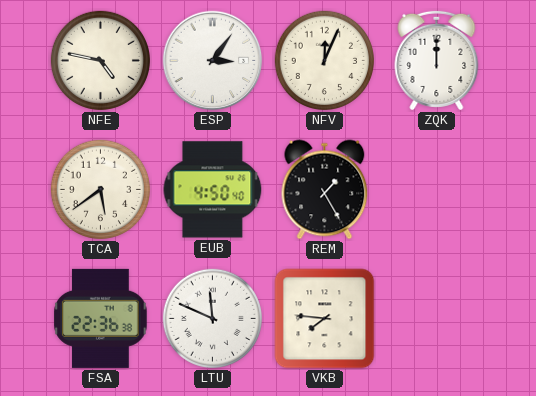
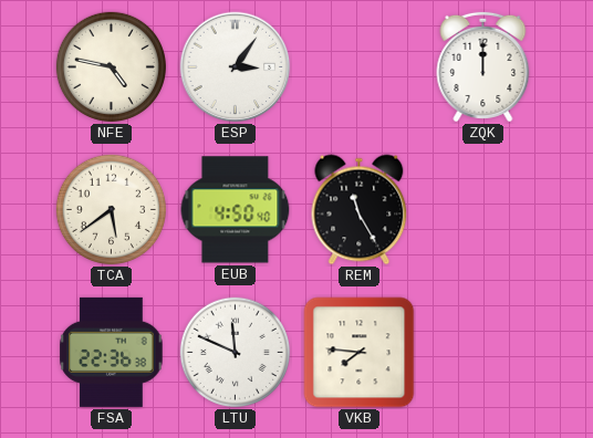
NFV: 12:04 -> none (324, 60)
REM: 1:25 -> 11:25 (360, 210)
